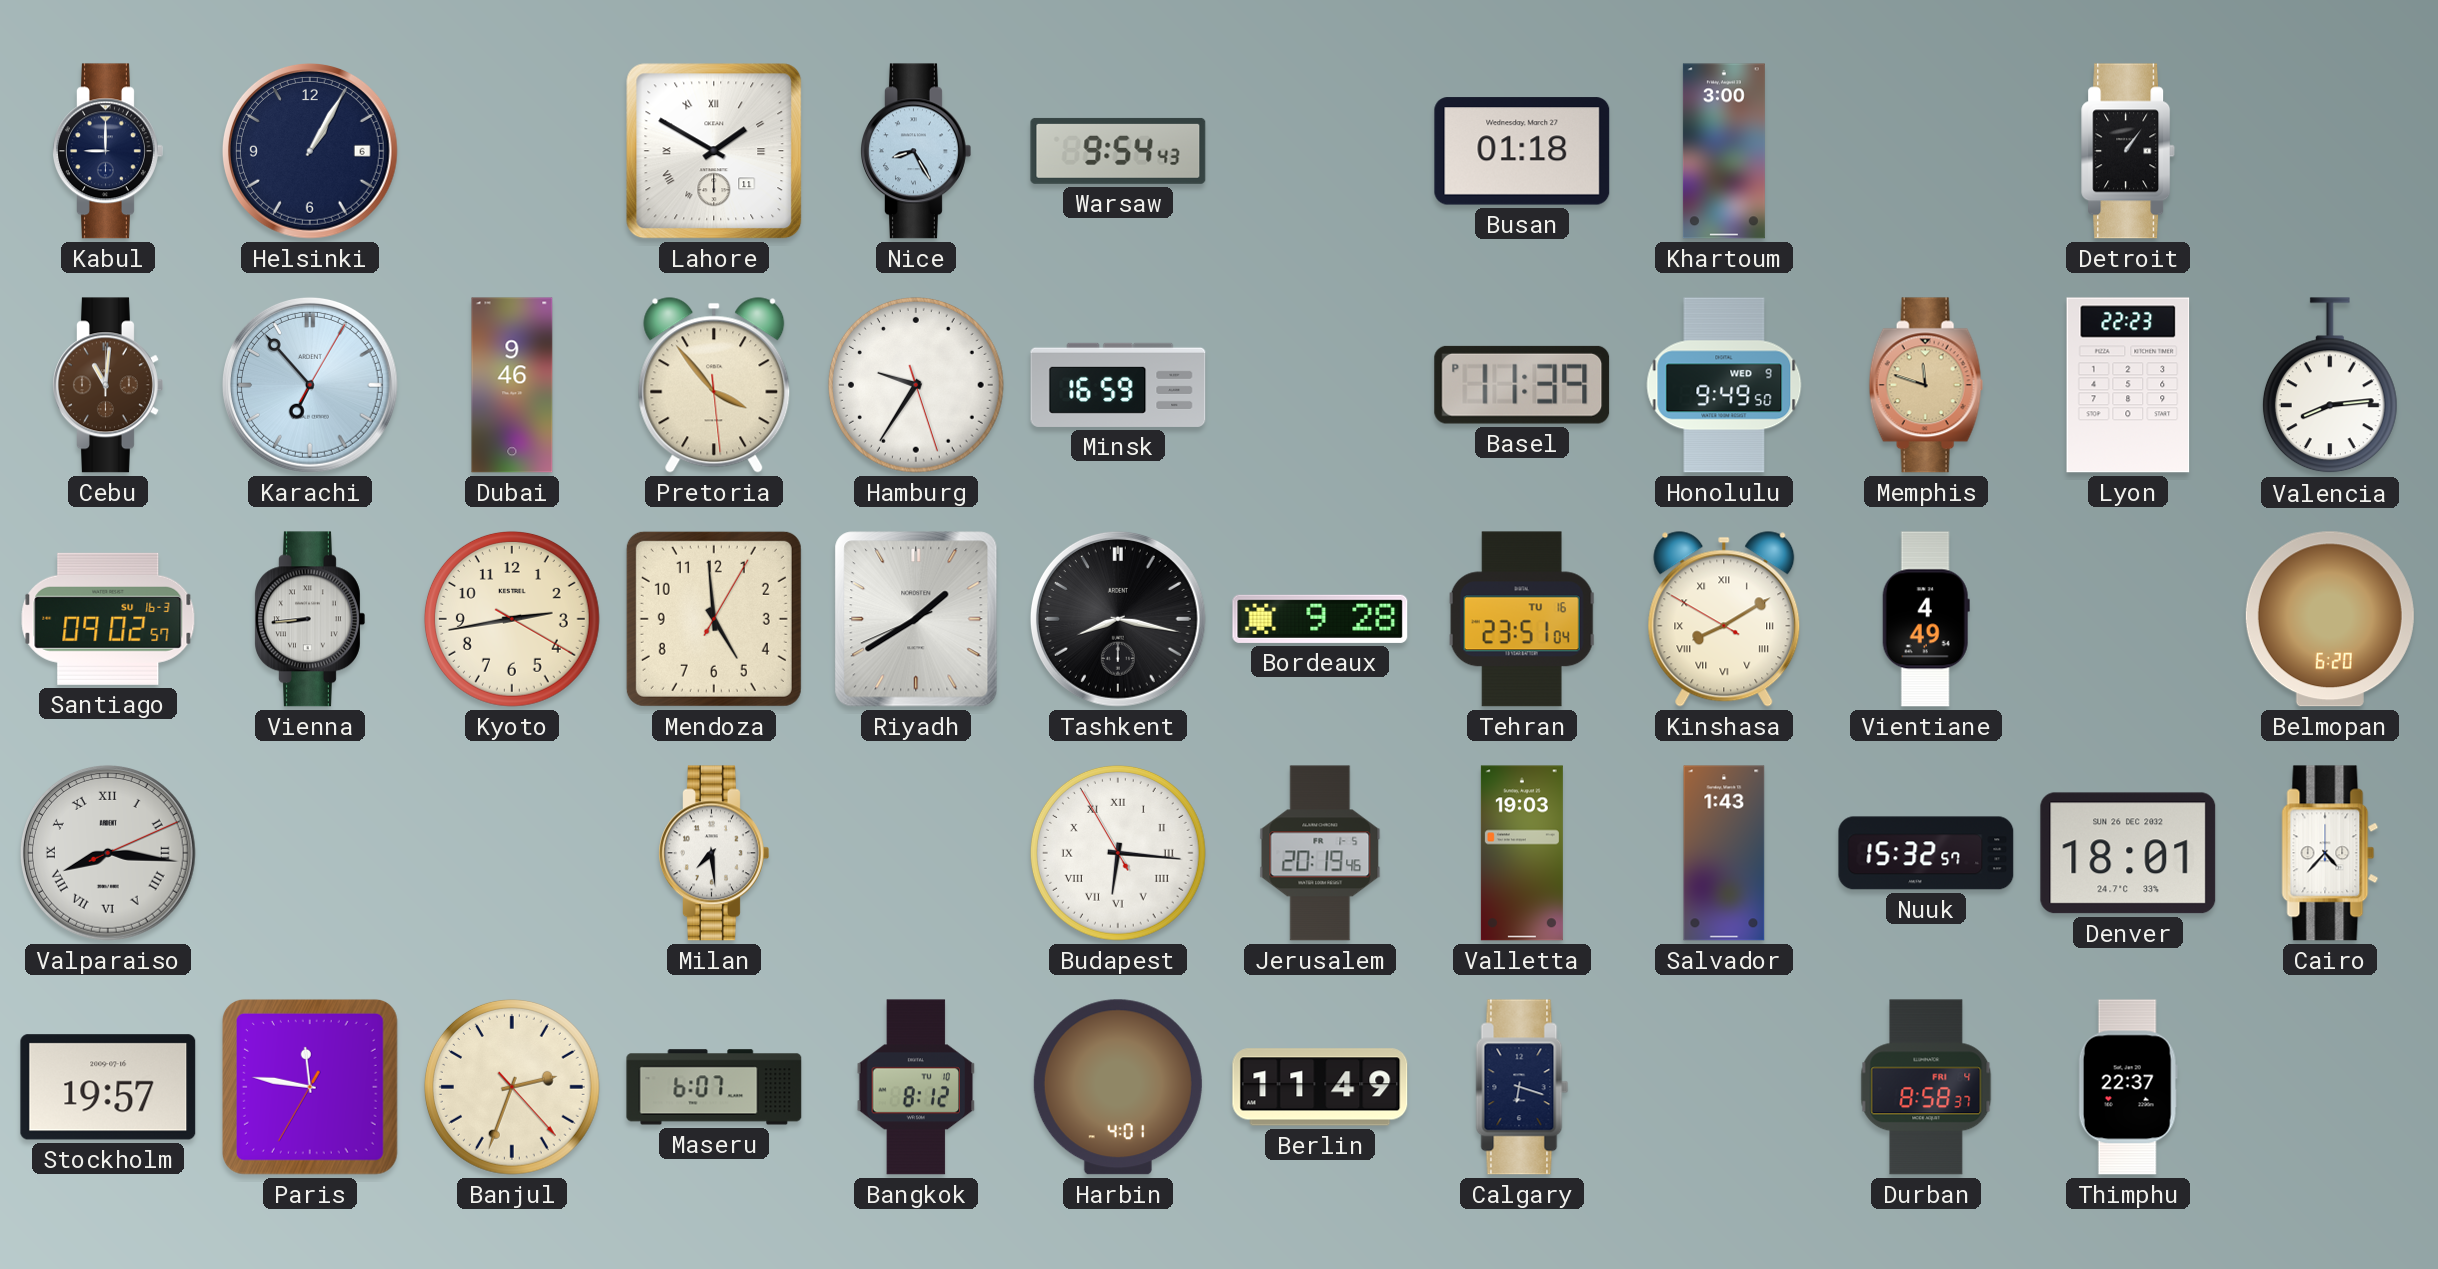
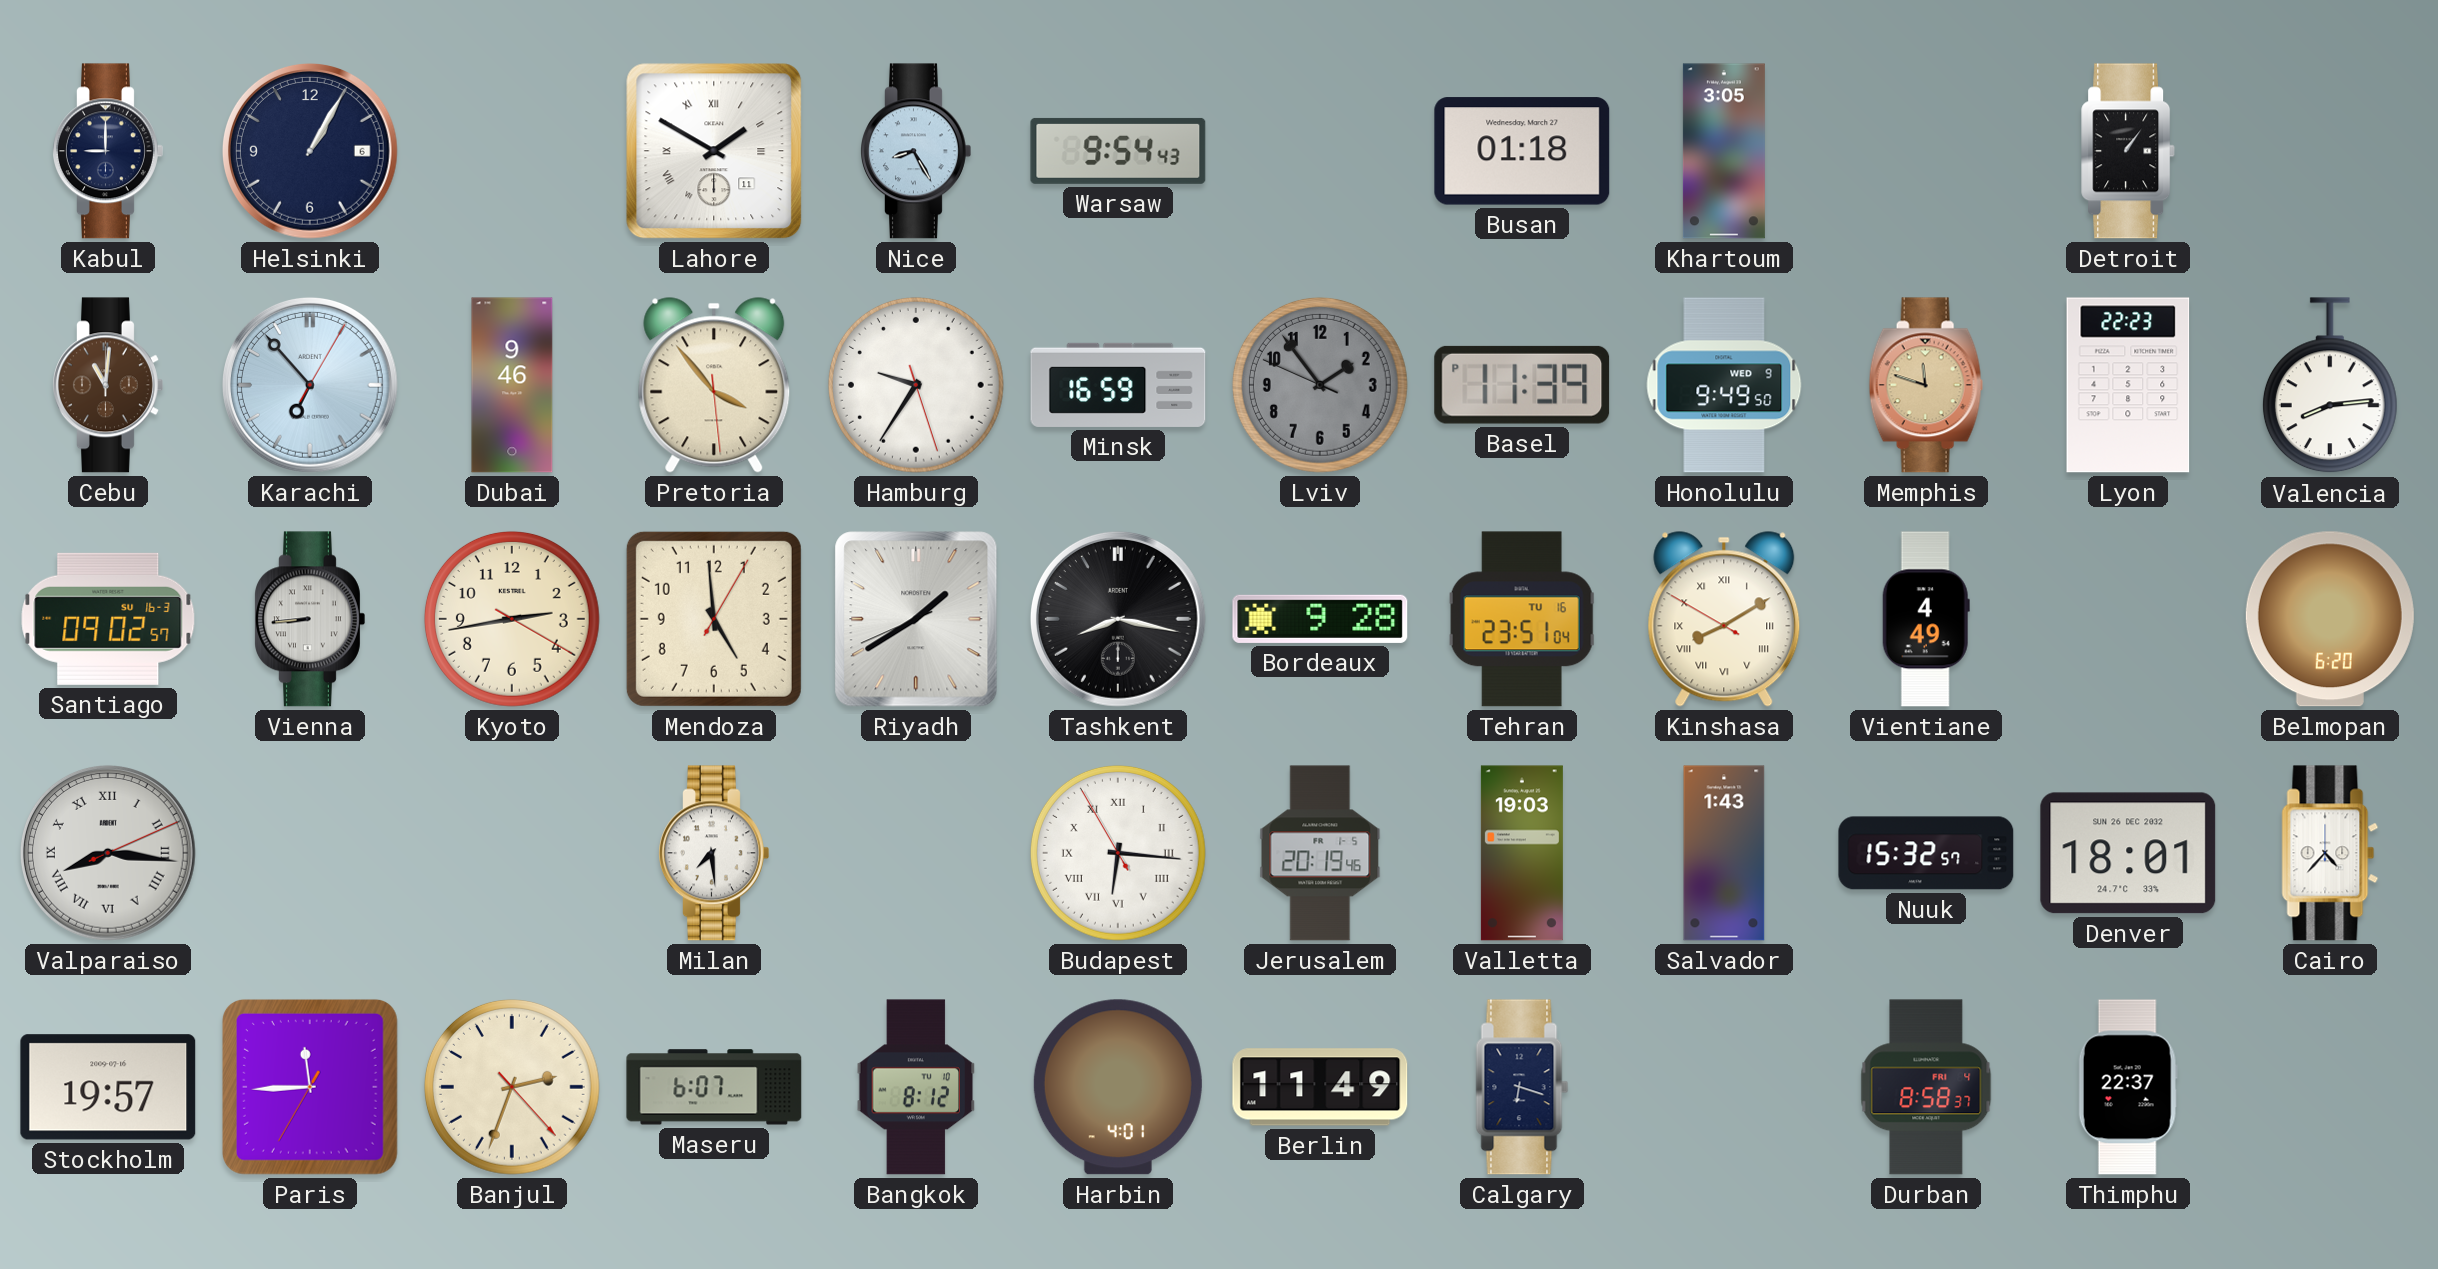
Khartoum: 3:00 -> 3:05 (1724, 151)
Lviv: none -> 1:53 (1320, 385)
Paris: 11:46 -> 11:44 (310, 1087)
